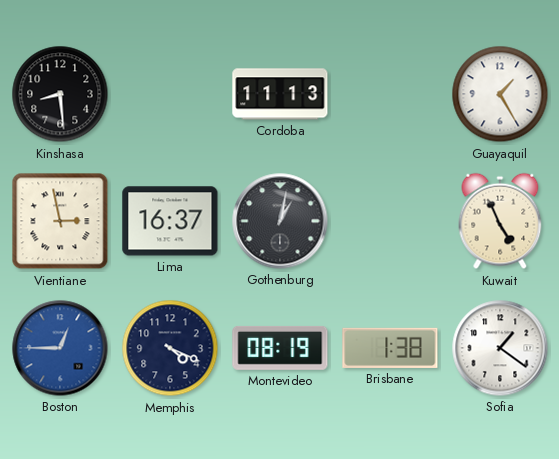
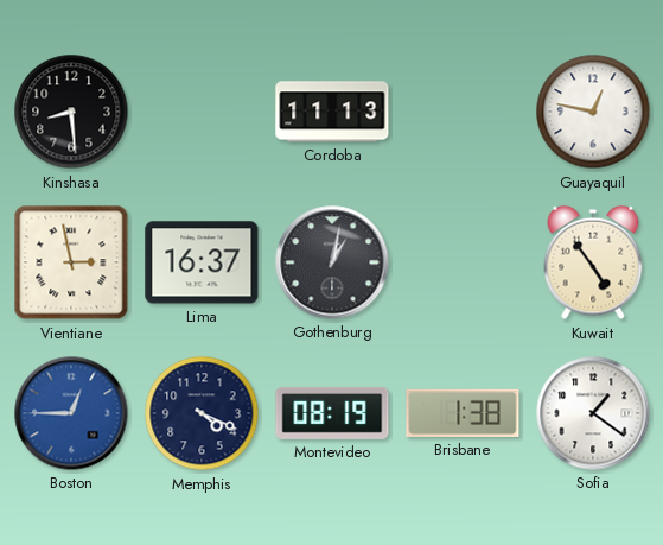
Guayaquil: 1:25 -> 12:47 (593, 112)
Kuwait: 4:56 -> 4:54 (593, 262)
